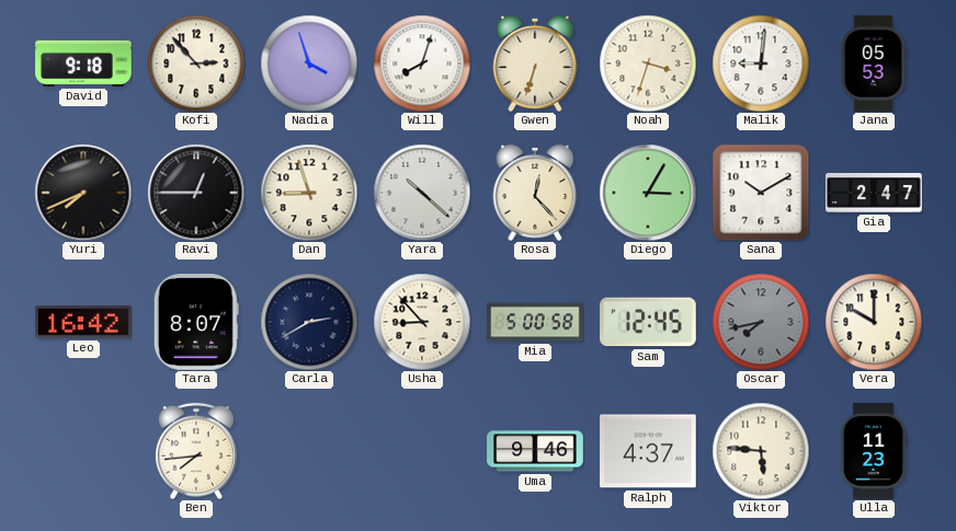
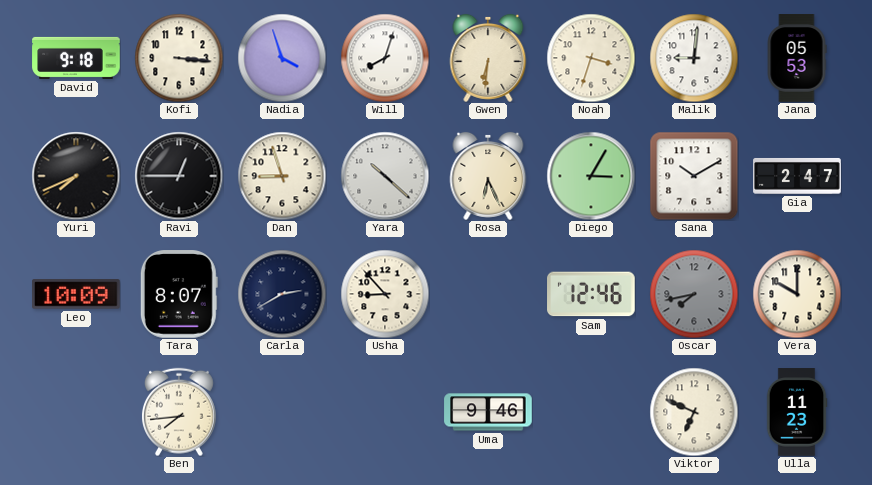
Kofi: 2:53 -> 3:16 (179, 58)
Gwen: 6:33 -> 6:31 (488, 58)
Rosa: 12:23 -> 6:26 (488, 176)
Leo: 16:42 -> 10:09 (76, 294)
Mia: 5:00 -> none (535, 322)
Sam: 12:45 -> 12:46 (591, 294)
Ralph: 4:37 -> none (648, 451)
Viktor: 5:46 -> 6:49 (694, 412)
